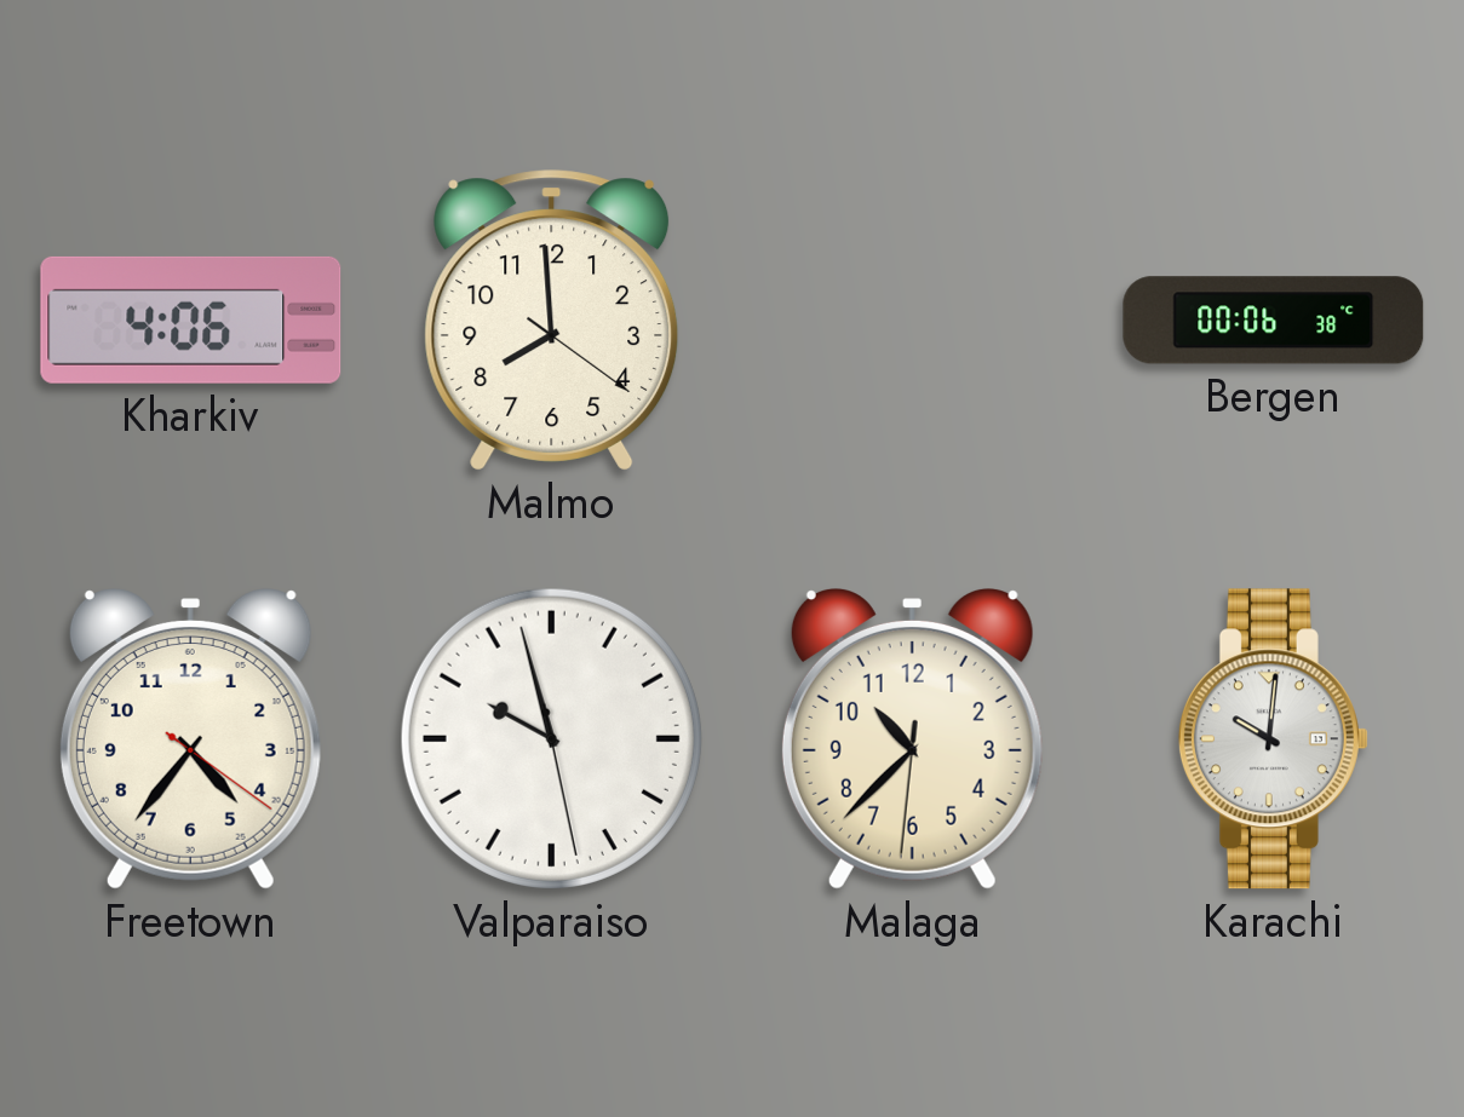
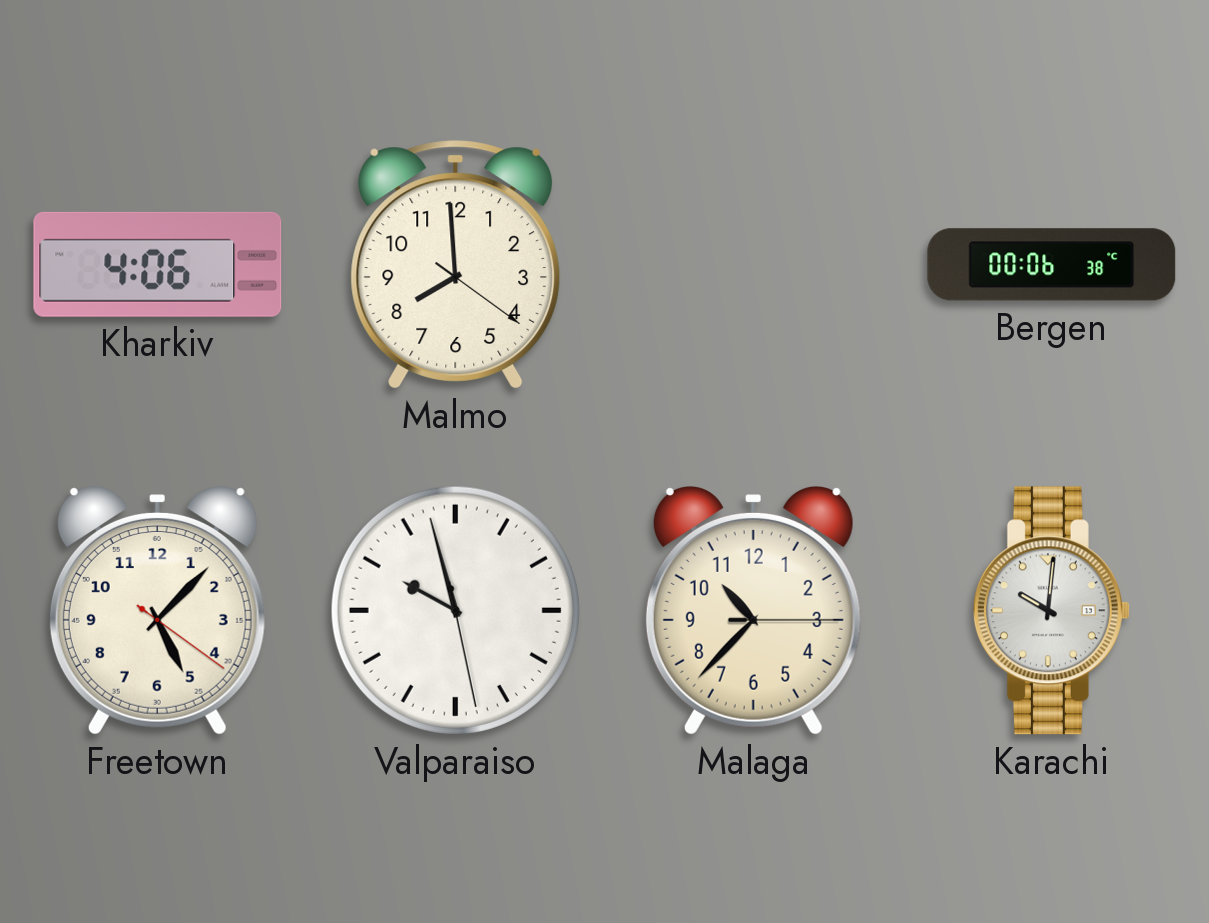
Freetown: 4:36 -> 5:07 (157, 611)
Malaga: 10:37:31 -> 10:37:15 (753, 611)
